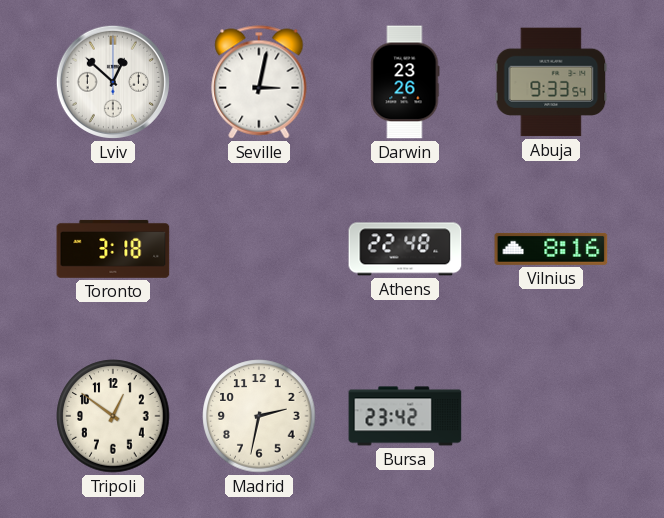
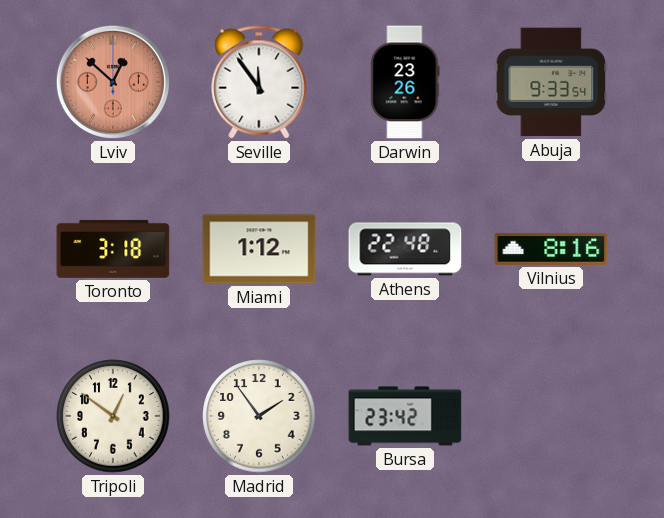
Lviv dial: white -> salmon (113, 82)
Seville: 3:02 -> 11:54 (259, 82)
Miami: none -> 1:12 (259, 249)
Madrid: 2:32 -> 1:54 (259, 416)
